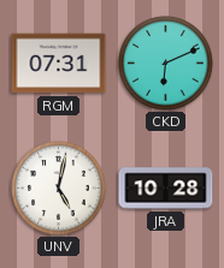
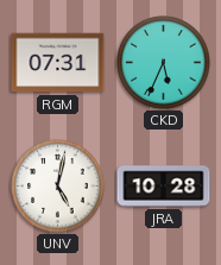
CKD: 6:11 -> 5:34 (164, 63)
